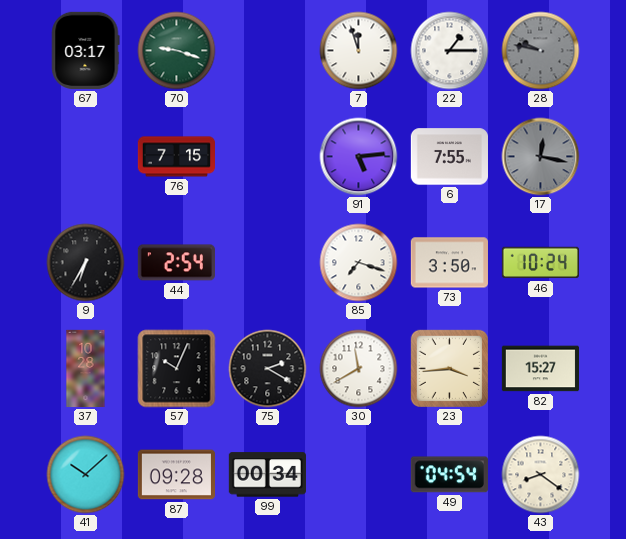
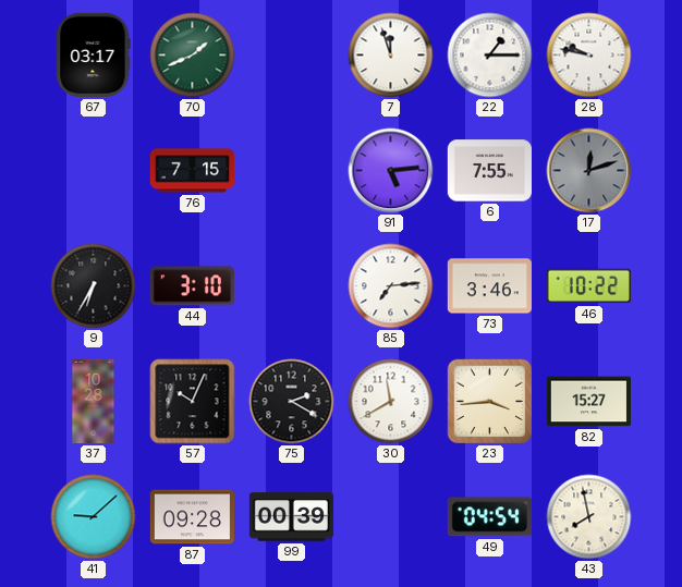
70: 9:18 -> 1:41 (193, 56)
28 dial: grey -> white (589, 56)
17: 12:17 -> 12:12 (589, 171)
44: 2:54 -> 3:10 (192, 286)
85: 7:18 -> 7:14 (391, 286)
73: 3:50 -> 3:46 (489, 286)
46: 10:24 -> 10:22 (588, 286)
41: 10:08 -> 9:08 (94, 517)
99: 00:34 -> 00:39 (291, 517)
43: 8:21 -> 7:58 (589, 517)
